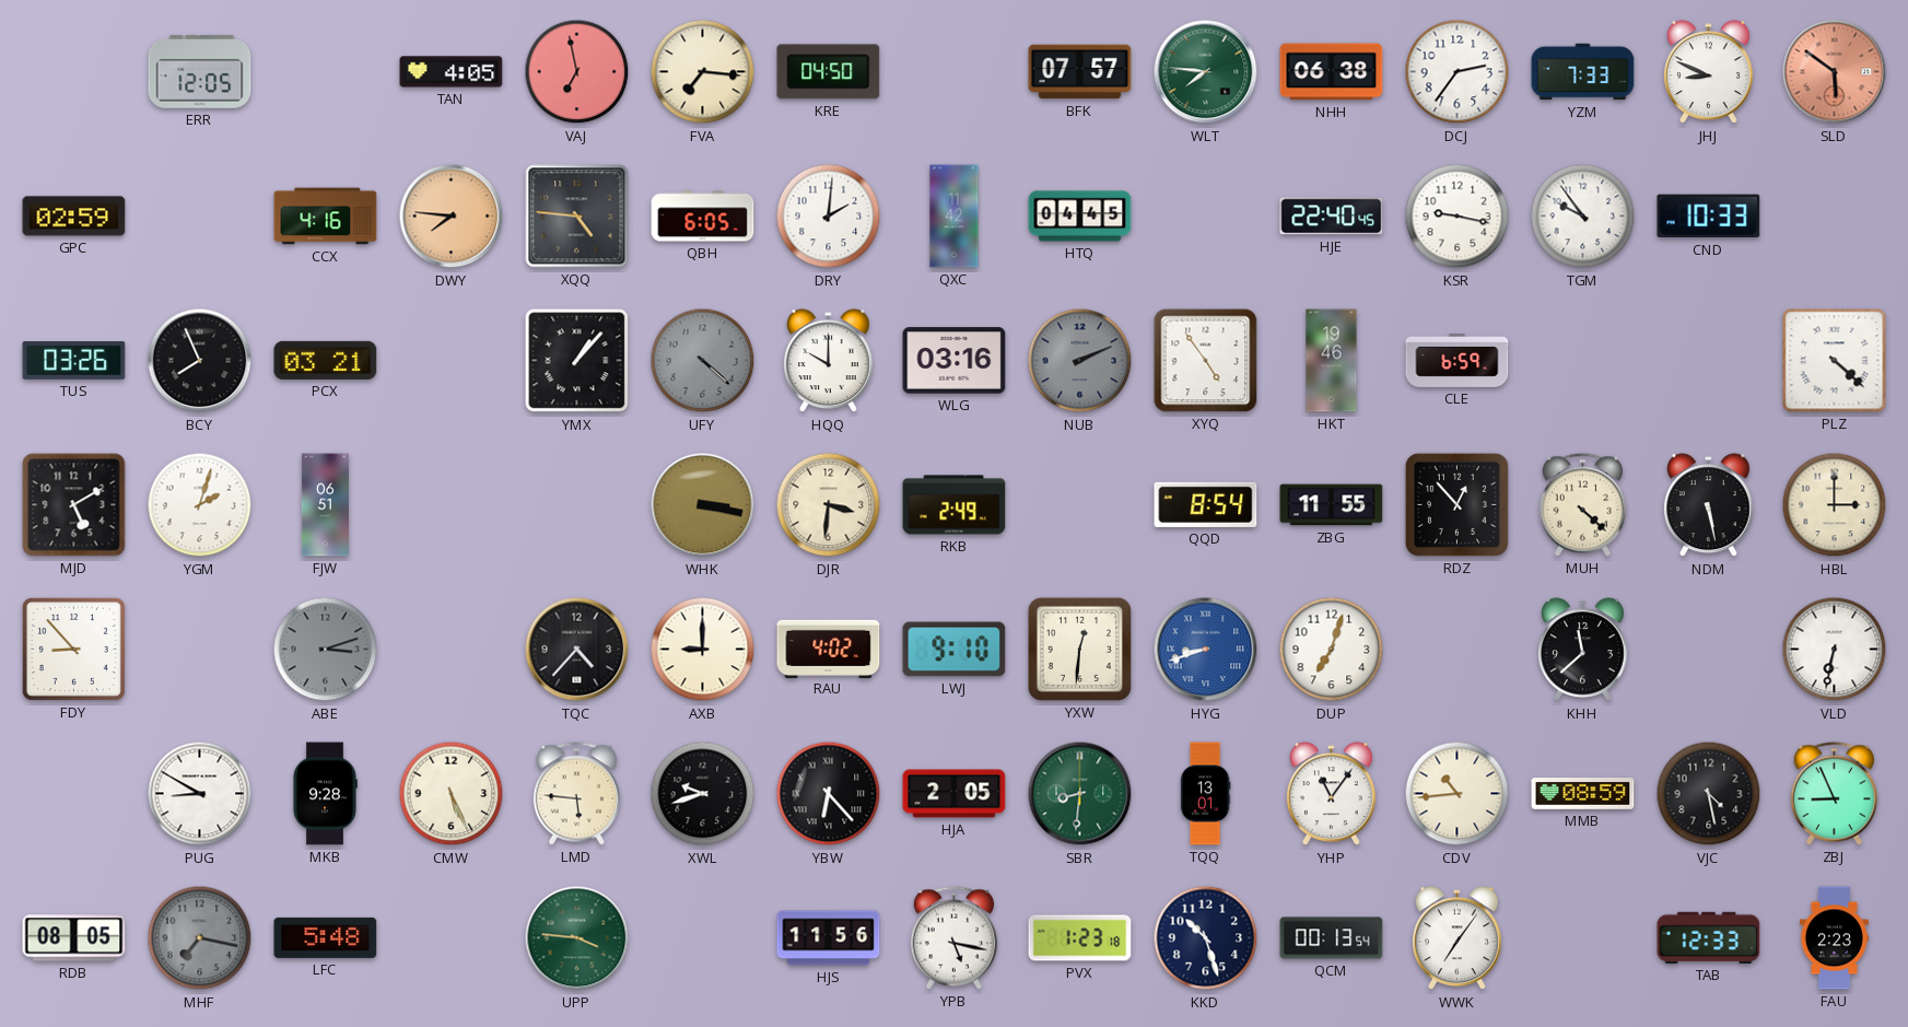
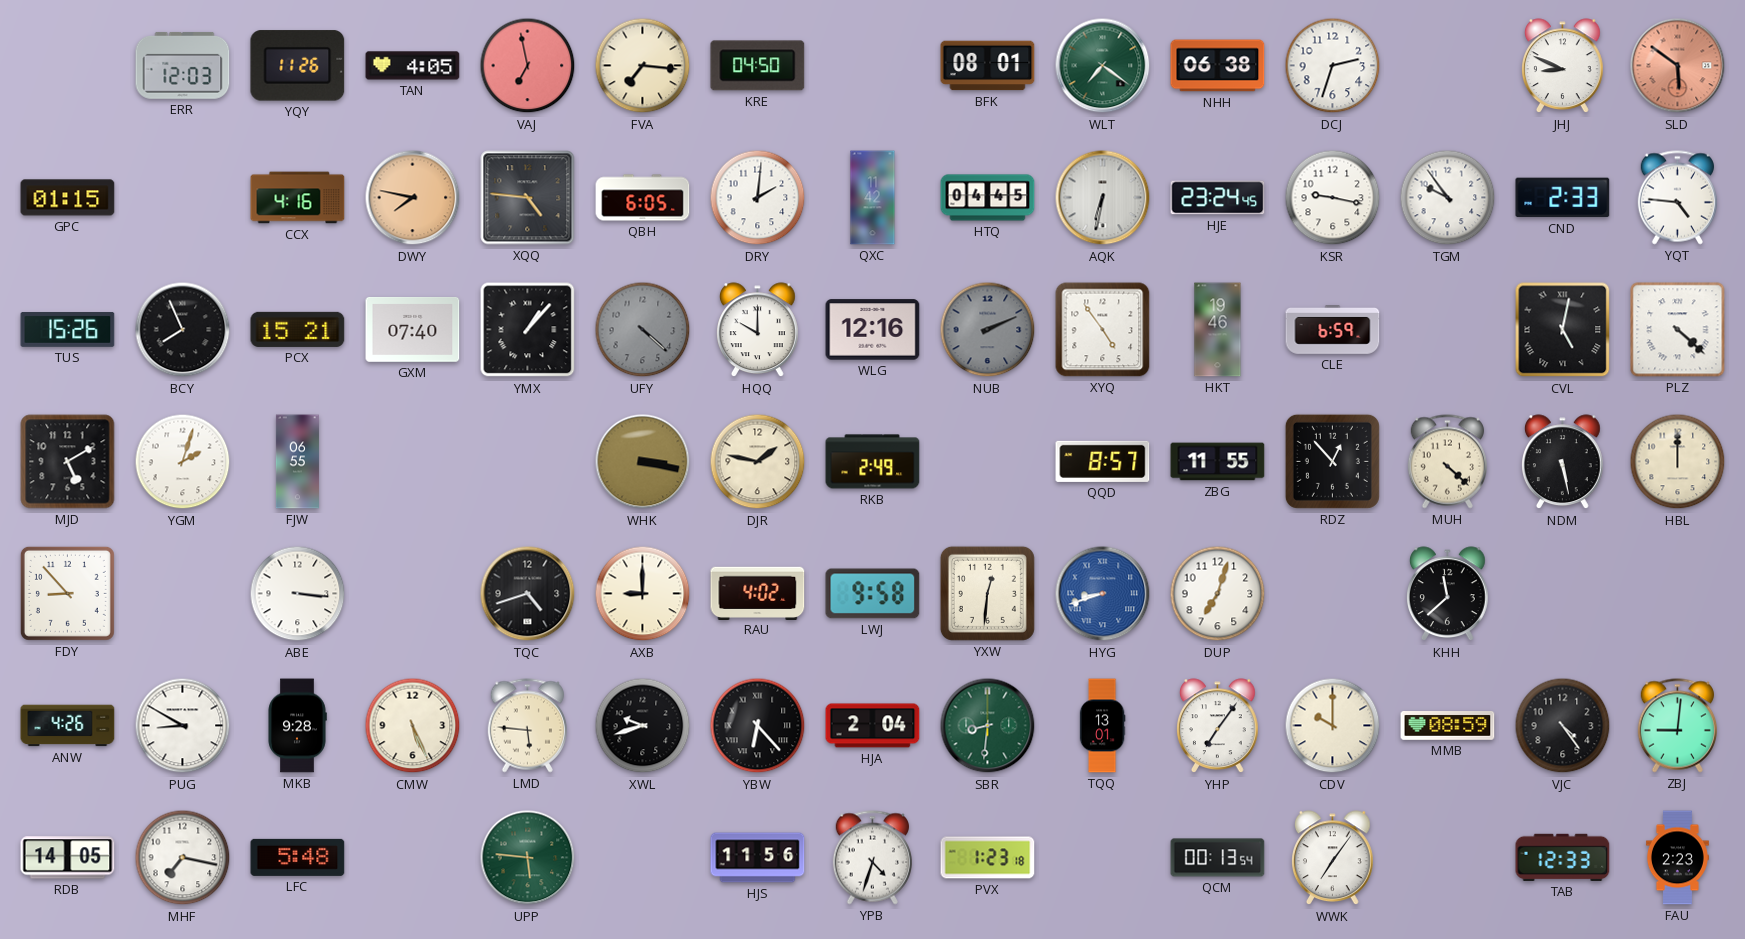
ERR: 12:05 -> 12:03 (183, 65)
YQY: none -> 11:26 (298, 66)
BFK: 07:57 -> 08:01 (988, 66)
WLT: 7:46 -> 7:21 (1103, 66)
DCJ: 2:36 -> 2:33 (1333, 66)
YZM: 7:33 -> none (1583, 72)
GPC: 02:59 -> 01:15 (68, 198)
DWY: 7:46 -> 7:47 (413, 198)
AQK: none -> 6:32 (1103, 198)
HJE: 22:40 -> 23:24 (1218, 198)
CND: 10:33 -> 2:33 (1563, 198)
YQT: none -> 4:46 (1677, 198)
TUS: 03:26 -> 15:26 (68, 330)
PCX: 03:21 -> 15:21 (298, 329)
GXM: none -> 07:40 (413, 330)
WLG: 03:16 -> 12:16 (873, 330)
CVL: none -> 5:02 (1563, 330)
FJW: 06:51 -> 06:55 (297, 462)
DJR: 3:31 -> 1:47 (758, 462)
QQD: 8:54 -> 8:57 (1103, 461)
HBL: 3:00 -> 12:00 (1678, 462)
ABE: 3:12 -> 3:16 (298, 594)
ABE dial: grey -> white (298, 594)
TQC: 4:37 -> 4:42 (528, 594)
LWJ: 9:10 -> 9:58 (873, 594)
VLD: 6:32 -> none (1835, 650)
ANW: none -> 4:26 (68, 726)
HJA: 2:05 -> 2:04 (873, 726)
YHP: 11:06 -> 7:06 (1218, 726)
CDV: 10:44 -> 10:00 (1333, 726)
VJC: 4:28 -> 4:24 (1563, 726)
ZBJ: 8:56 -> 9:01 (1677, 726)
RDB: 08:05 -> 14:05 (68, 858)
MHF dial: grey -> white (183, 858)
UPP: 3:46 -> 5:46 (528, 858)
YPB: 5:17 -> 4:33 (872, 858)
KKD: 10:27 -> none (1206, 938)
